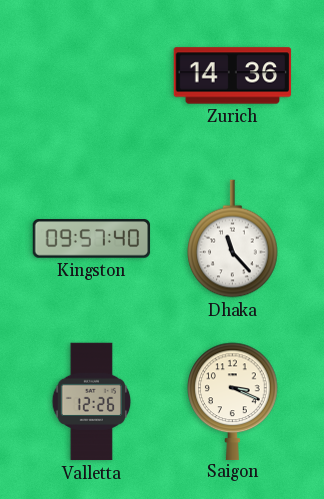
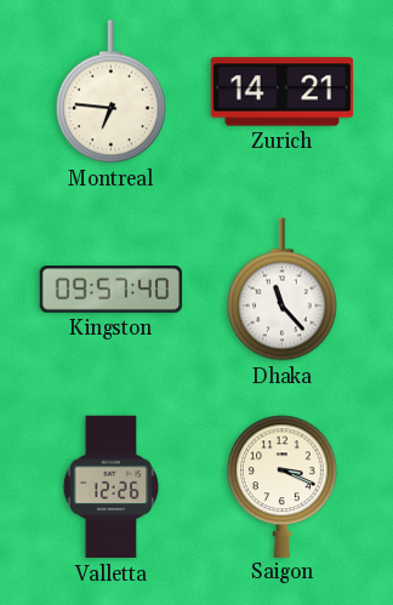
Montreal: none -> 6:46 (112, 92)
Zurich: 14:36 -> 14:21 (283, 92)
